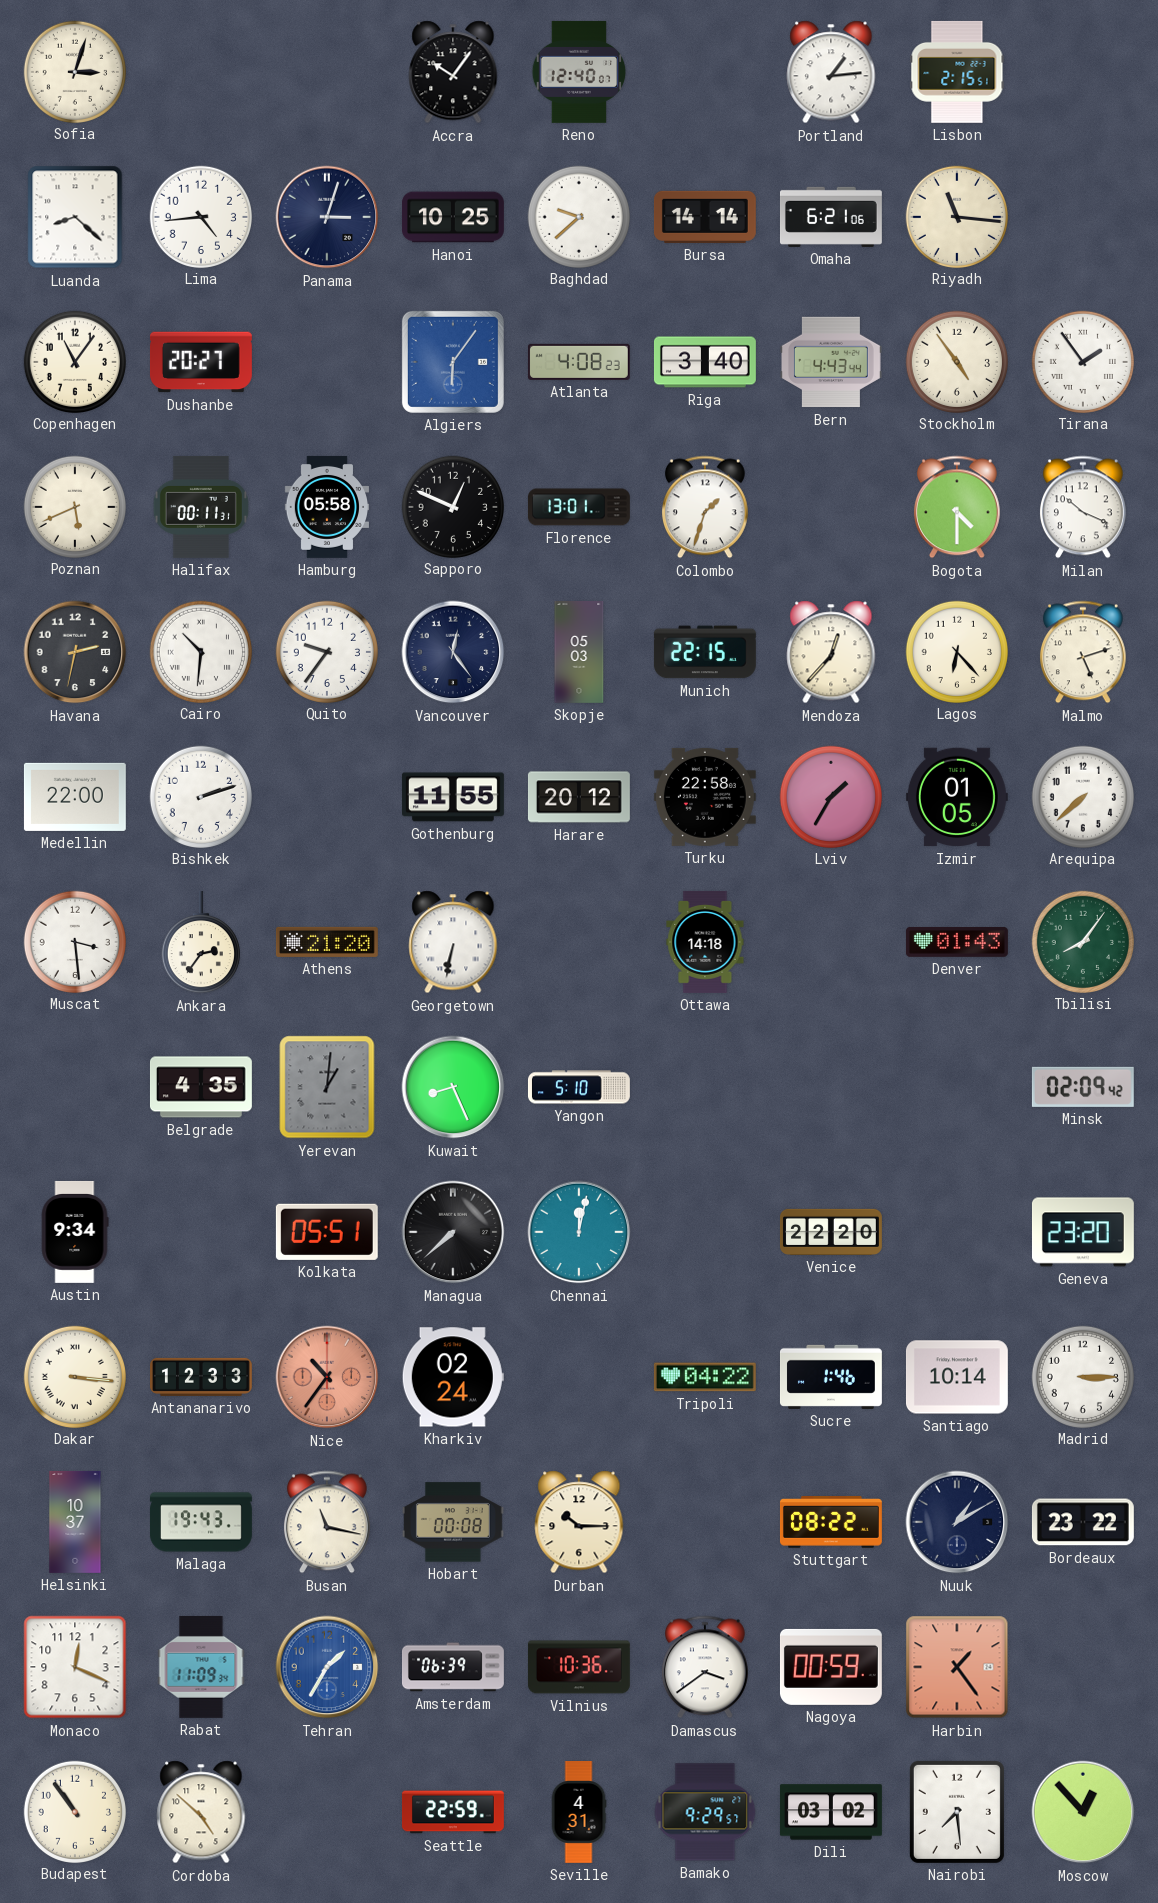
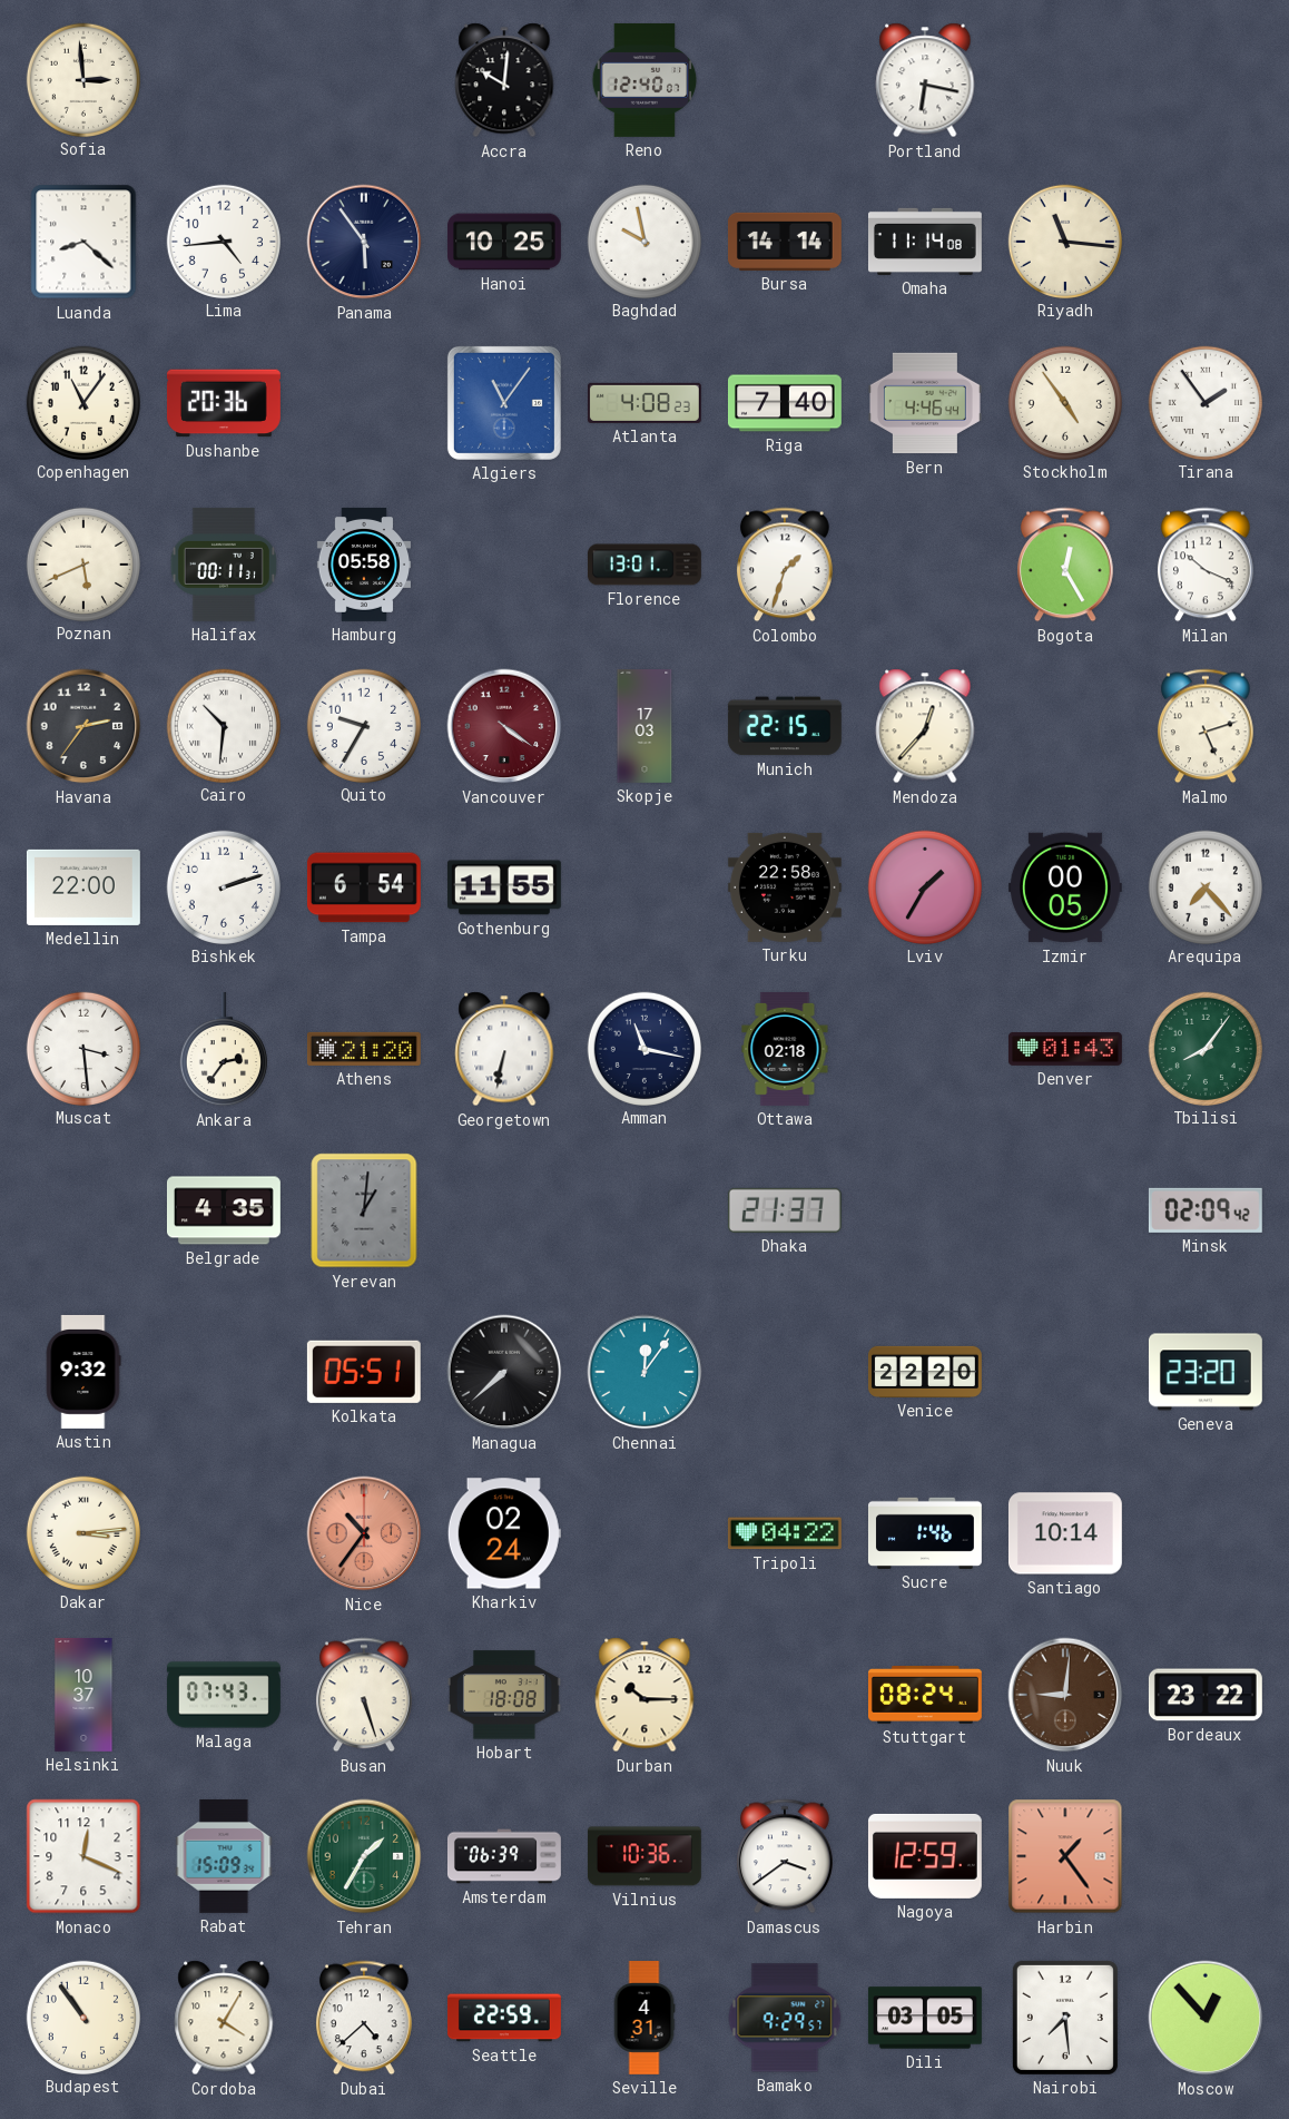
Sofia: 3:03 -> 2:59 (82, 79)
Accra: 10:06 -> 10:01 (504, 80)
Portland: 1:14 -> 6:17 (925, 80)
Lisbon: 2:15 -> none (957, 72)
Panama: 3:03 -> 5:54 (364, 242)
Baghdad: 9:38 -> 9:58 (643, 241)
Omaha: 6:21 -> 11:14 (925, 242)
Dushanbe: 20:27 -> 20:36 (224, 403)
Algiers: 6:06 -> 11:06 (504, 403)
Riga: 3:40 -> 7:40 (785, 403)
Bern: 4:43 -> 4:46 (925, 403)
Sapporo: 12:49 -> none (452, 506)
Bogota: 4:30 -> 12:25 (1065, 565)
Havana: 2:32 -> 2:36 (83, 726)
Quito: 9:36 -> 9:35 (363, 725)
Vancouver: 12:24 -> 4:21 (504, 726)
Vancouver dial: navy -> burgundy (504, 726)
Skopje: 05:03 -> 17:03 (644, 727)
Lagos: 6:23 -> none (956, 651)
Tampa: none -> 6:54 (364, 887)
Harare: 20:12 -> none (579, 797)
Izmir: 01:05 -> 00:05 (1065, 887)
Arequipa: 7:38 -> 7:23 (1204, 886)
Amman: none -> 11:17 (643, 1048)
Ottawa: 14:18 -> 02:18 (785, 1049)
Kuwait: 8:26 -> none (453, 1087)
Yangon: 5:10 -> none (579, 1087)
Dhaka: none -> 21:37 (785, 1210)
Austin: 9:34 -> 9:32 (83, 1372)
Chennai: 12:02 -> 12:06 (644, 1372)
Dakar: 3:16 -> 3:14 (82, 1532)
Antananarivo: 12:33 -> none (202, 1377)
Madrid: 3:15 -> none (1082, 1376)
Malaga: 19:43 -> 07:43 (224, 1695)
Busan: 11:17 -> 5:27 (364, 1695)
Hobart: 00:08 -> 18:08 (504, 1695)
Stuttgart: 08:22 -> 08:24 (925, 1696)
Nuuk: 1:10 -> 9:01 (1065, 1695)
Nuuk dial: navy -> brown (1065, 1695)
Rabat: 11:09 -> 15:09 (224, 1856)
Tehran dial: blue -> green (364, 1856)
Nagoya: 00:59 -> 12:59 (925, 1856)
Cordoba: 4:52 -> 4:05 (224, 2018)
Dubai: none -> 4:38 (364, 2018)
Dili: 03:02 -> 03:05 (925, 2018)
